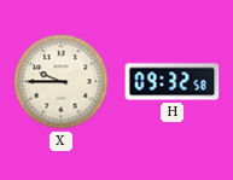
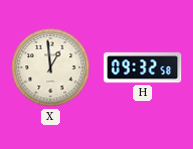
X: 9:45 -> 12:59 (51, 68)
